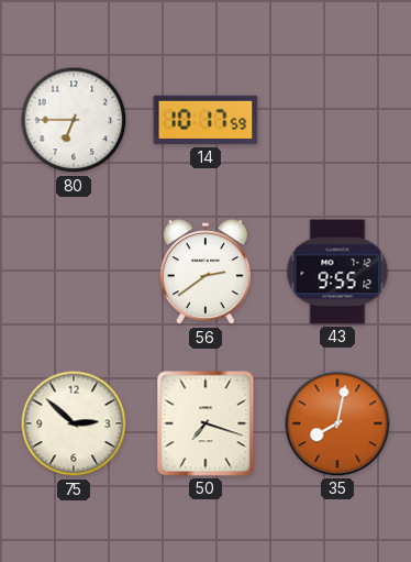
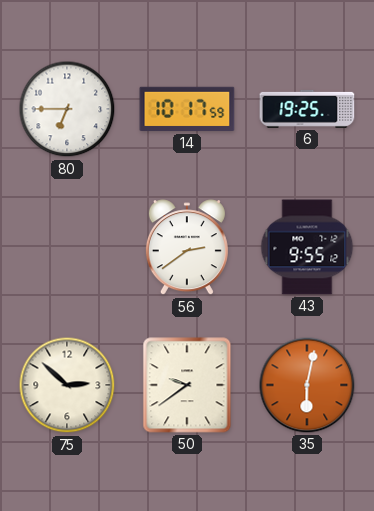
6: none -> 19:25 (307, 109)
50: 7:18 -> 9:39 (187, 385)
35: 8:02 -> 6:02 (307, 385)
